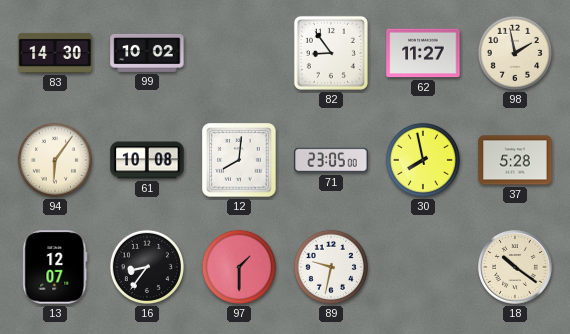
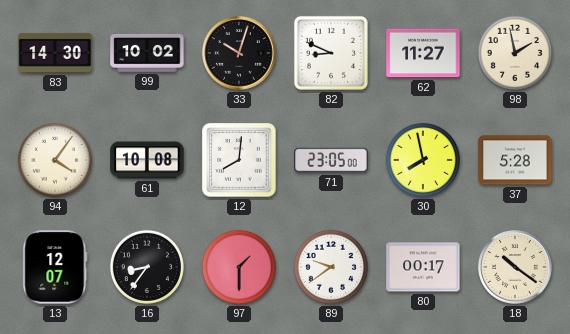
33: none -> 10:03 (239, 53)
82: 8:54 -> 8:49 (331, 53)
94: 6:06 -> 4:06 (55, 160)
89: 9:32 -> 9:39 (331, 267)
80: none -> 00:17 (423, 267)
